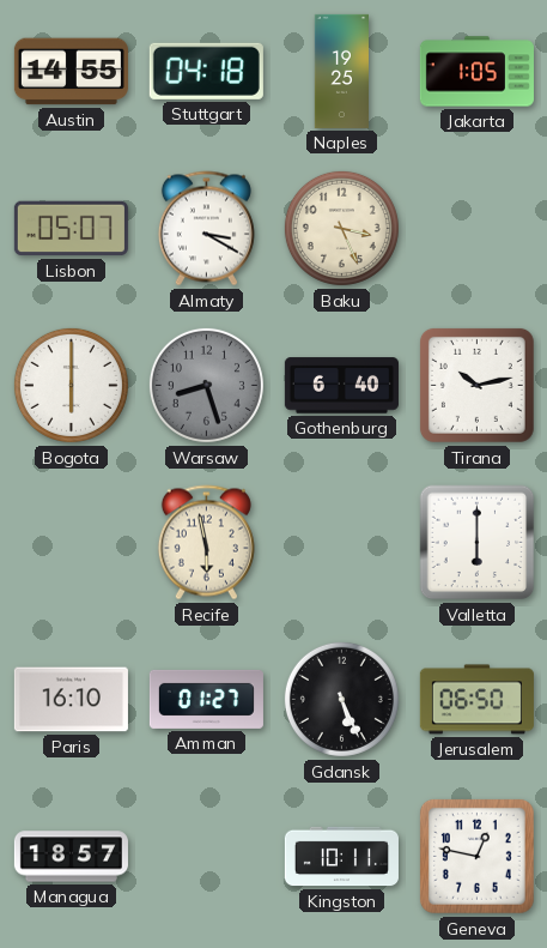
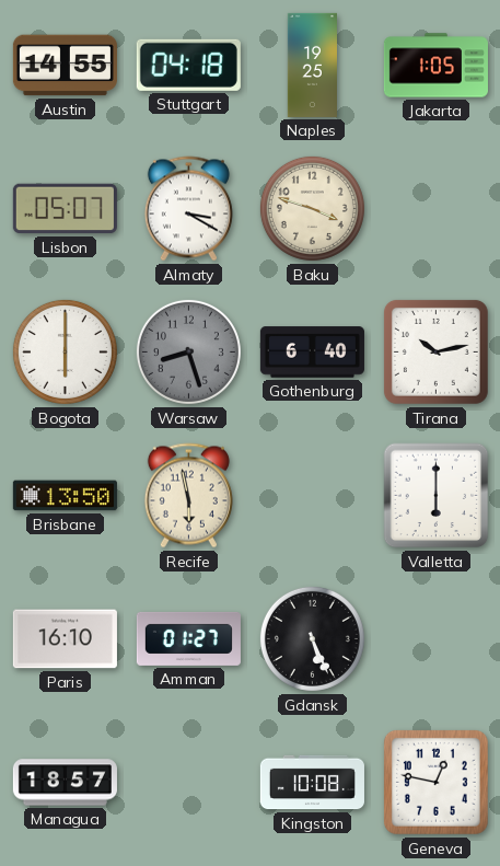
Baku: 3:26 -> 3:48 (312, 208)
Brisbane: none -> 13:50 (65, 496)
Jerusalem: 06:50 -> none (476, 700)
Kingston: 10:11 -> 10:08 (312, 783)
